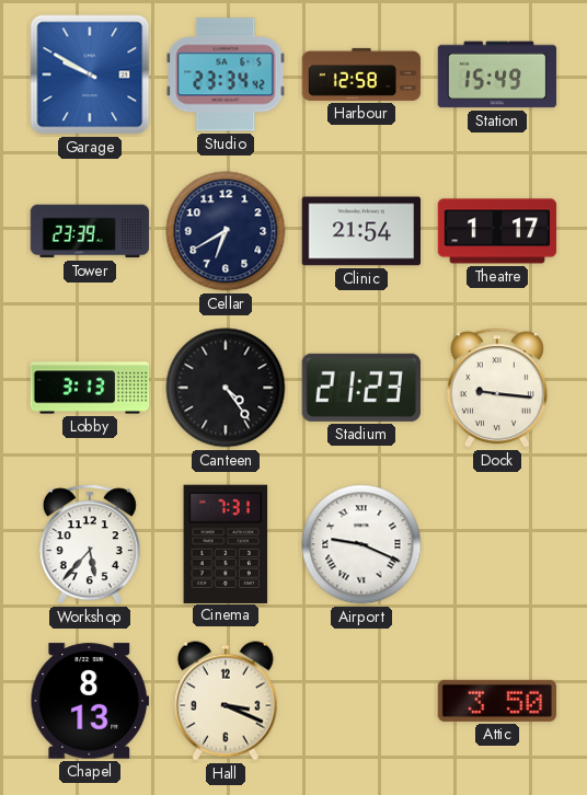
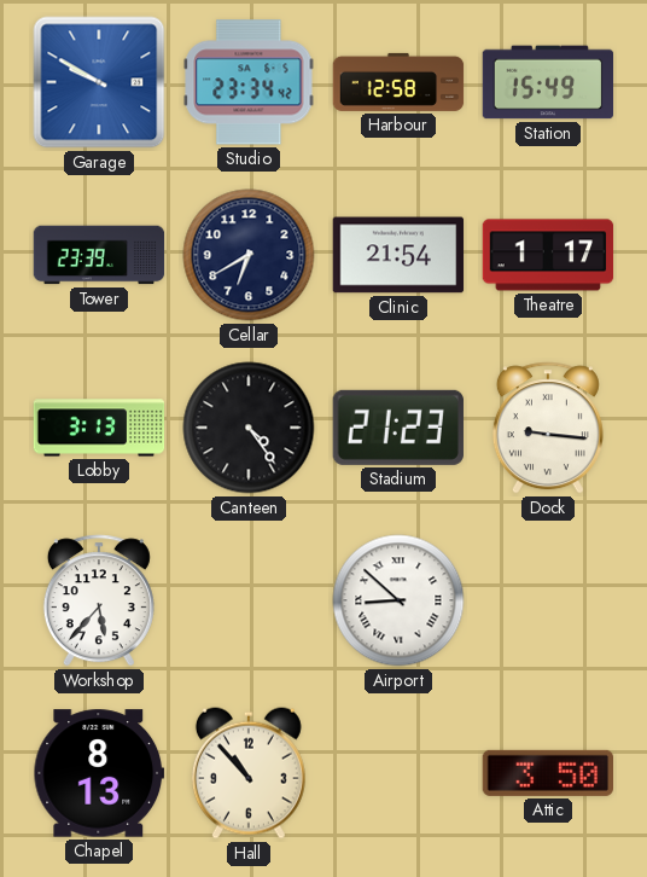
Cinema: 7:31 -> none (226, 543)
Airport: 9:19 -> 8:52 (398, 600)
Hall: 3:19 -> 10:53 (249, 773)
